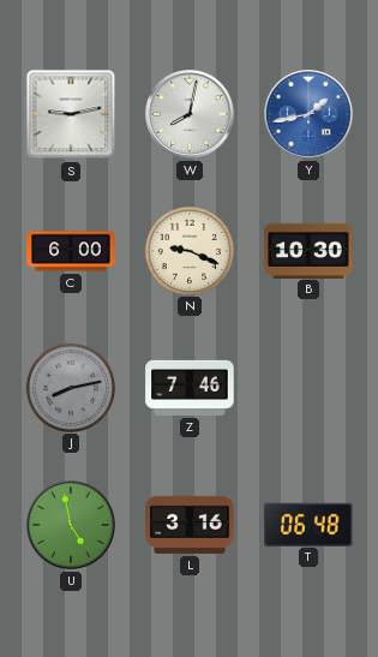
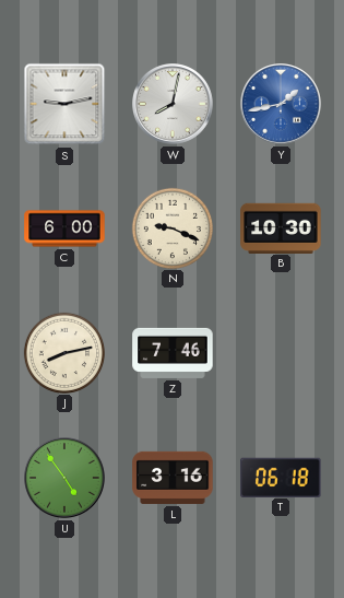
J dial: grey -> cream (63, 352)
U: 4:58 -> 4:54 (66, 479)
T: 06:48 -> 06:18 (281, 477)
